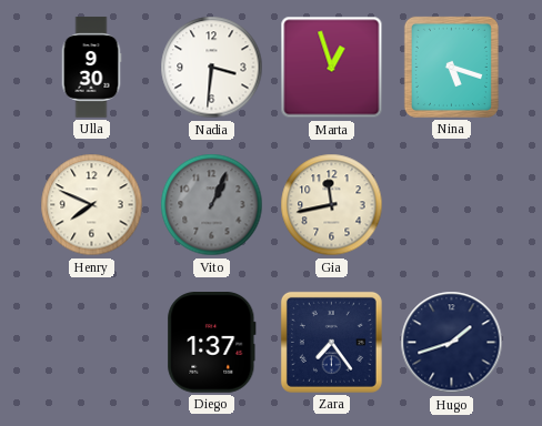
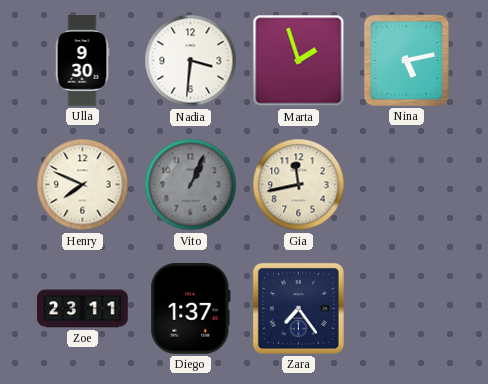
Marta: 12:57 -> 1:57 (299, 61)
Nina: 5:18 -> 5:13 (406, 60)
Zoe: none -> 23:11 (83, 309)
Hugo: 1:42 -> none (452, 343)
